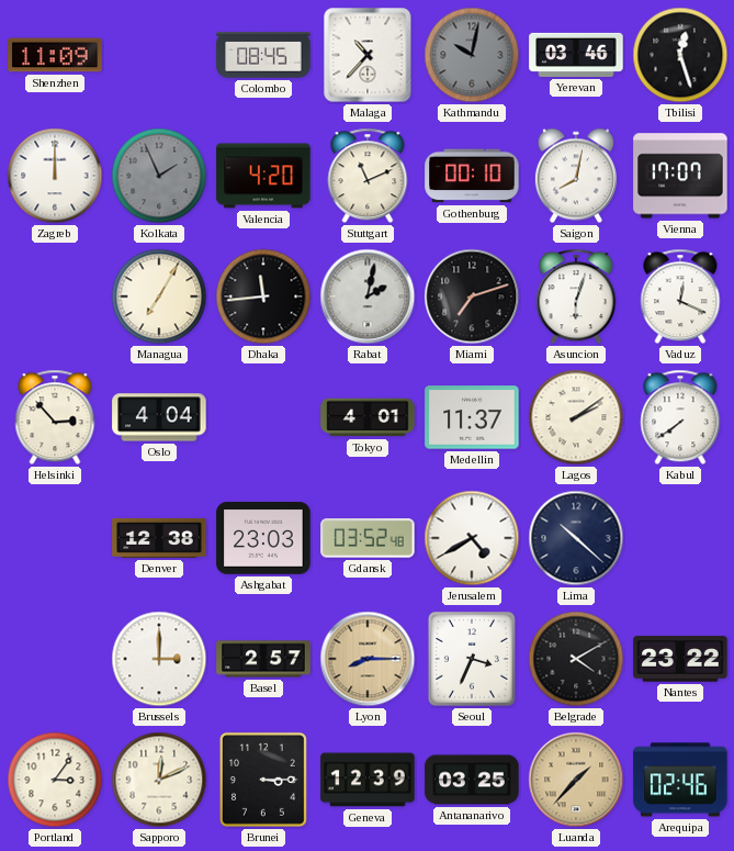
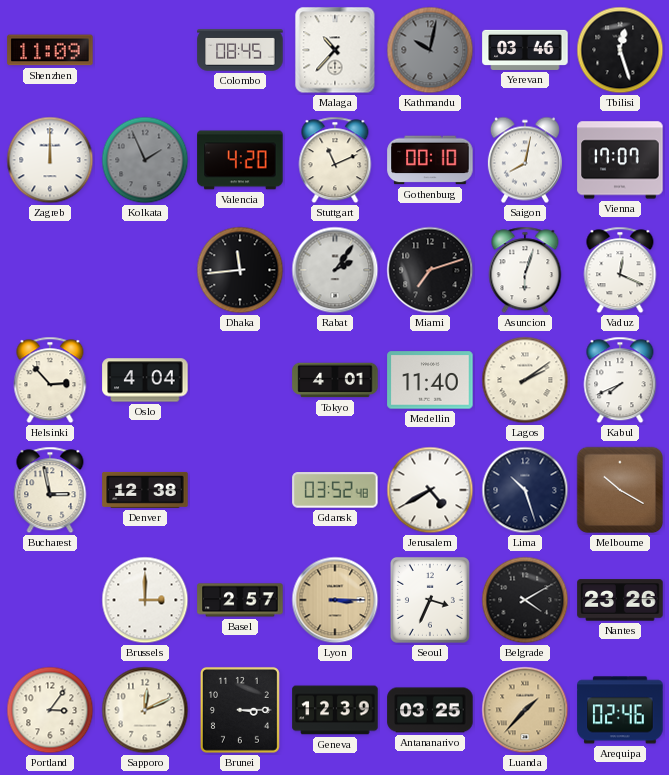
Managua: 7:05 -> none (159, 296)
Rabat: 2:02 -> 2:06 (335, 270)
Medellin: 11:37 -> 11:40 (430, 380)
Kabul: 7:39 -> 7:41 (620, 380)
Bucharest: none -> 2:58 (50, 490)
Ashgabat: 23:03 -> none (263, 538)
Lima: 10:22 -> 10:27 (525, 490)
Melbourne: none -> 10:20 (620, 490)
Lyon: 8:15 -> 3:15 (335, 600)
Nantes: 23:22 -> 23:26 (620, 600)
